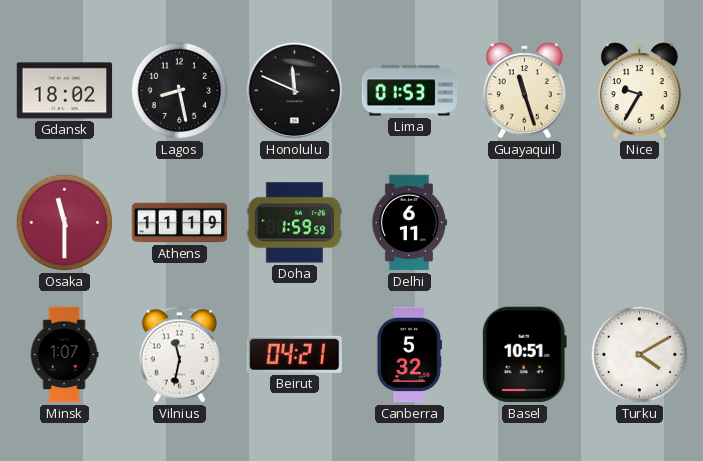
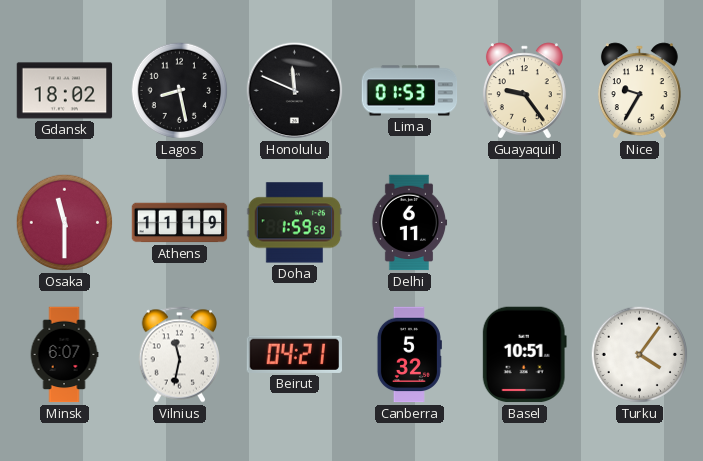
Guayaquil: 11:27 -> 9:24 (524, 91)
Minsk: 1:07 -> 6:07 (64, 355)
Turku: 4:10 -> 4:06 (640, 355)
